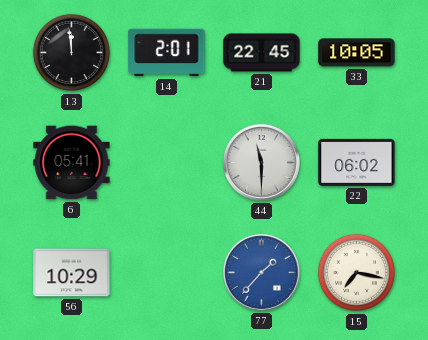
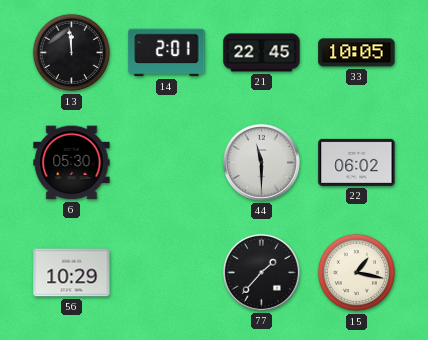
6: 05:41 -> 05:30 (72, 163)
77 dial: blue -> black (261, 272)
15: 7:17 -> 1:17 (357, 273)
